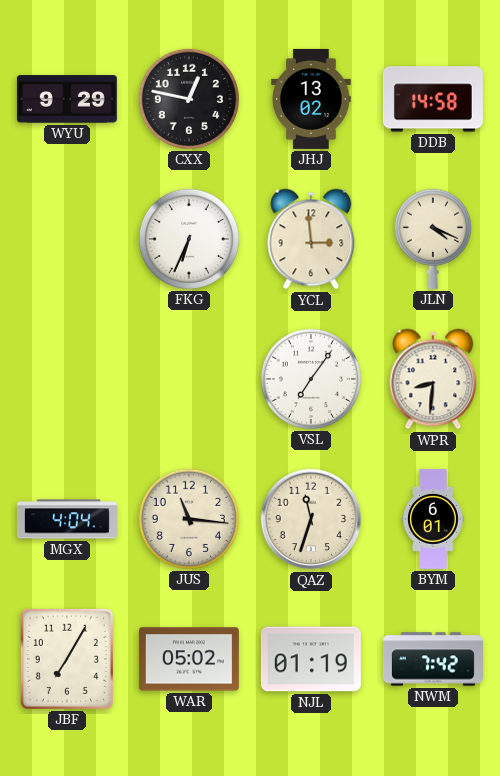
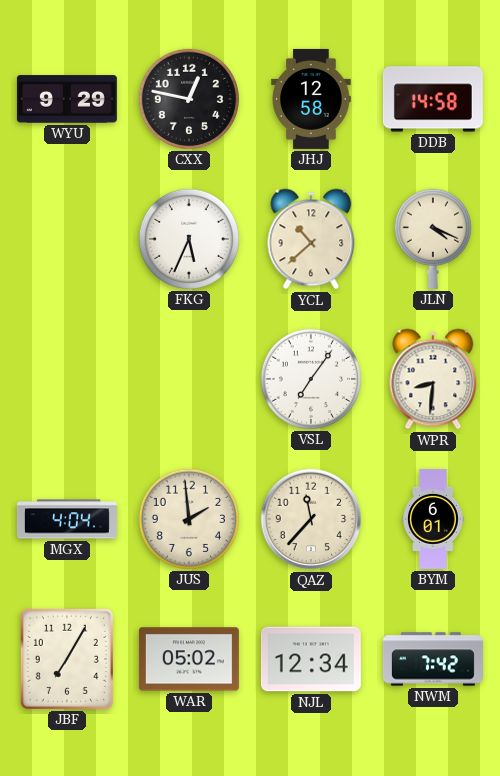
JHJ: 13:02 -> 12:58 (311, 99)
FKG: 6:34 -> 5:34 (189, 239)
YCL: 2:59 -> 10:38 (311, 239)
JUS: 11:16 -> 1:59 (189, 519)
QAZ: 11:33 -> 11:37 (311, 519)
NJL: 01:19 -> 12:34 (311, 659)
